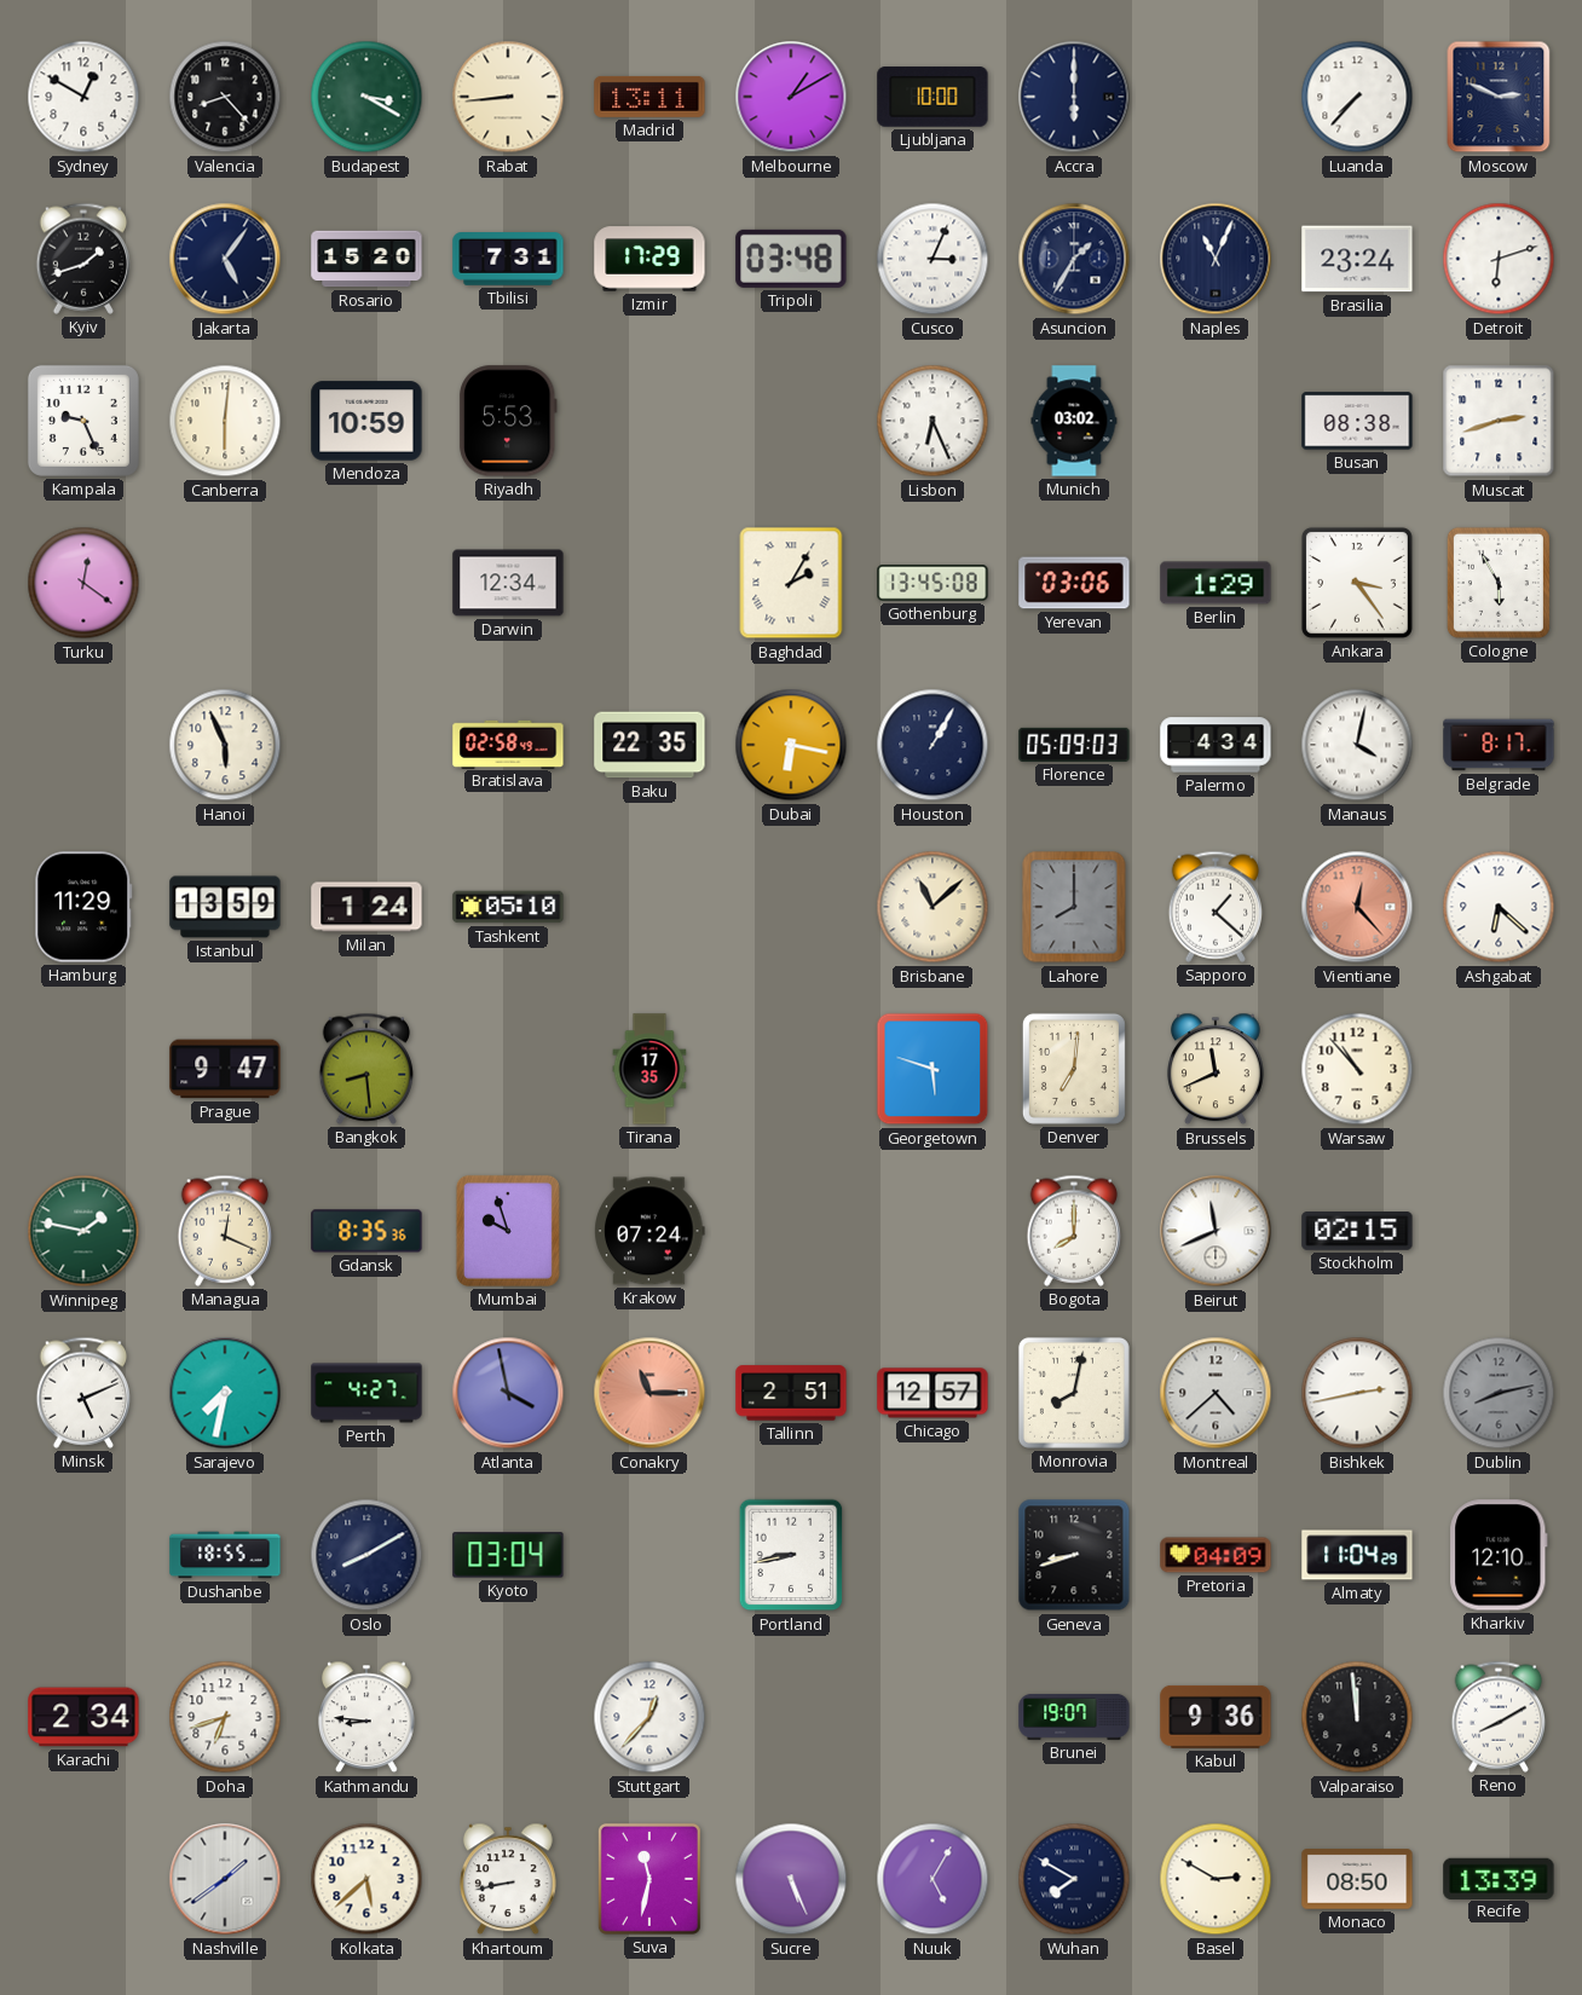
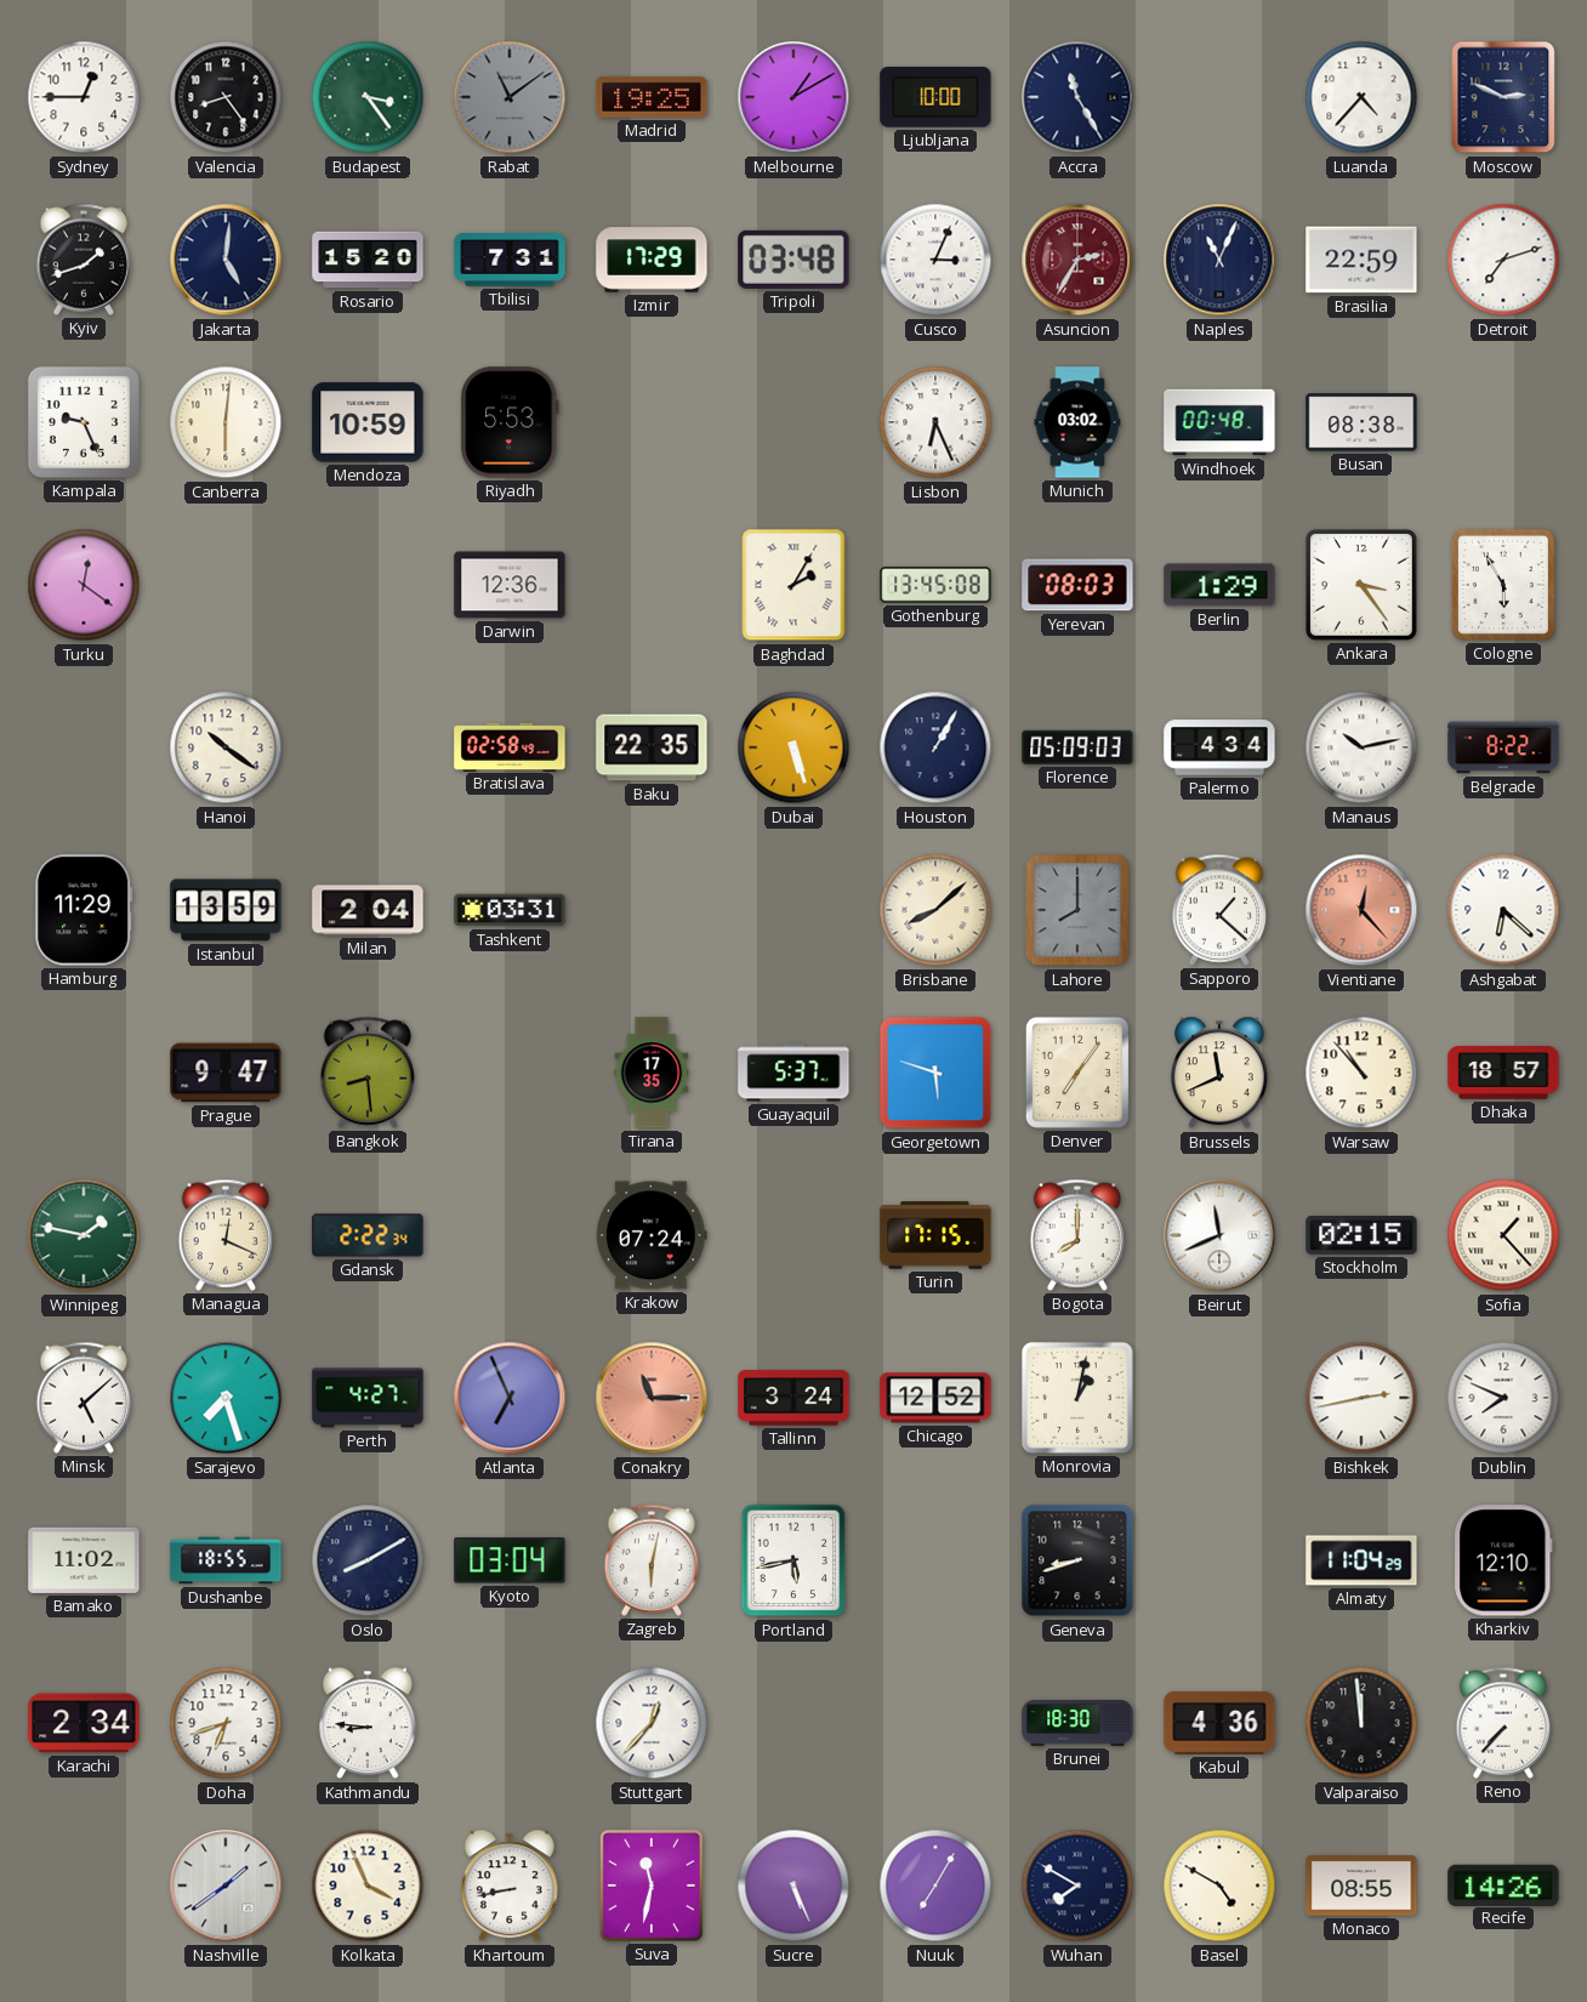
Sydney: 12:50 -> 12:45 (84, 97)
Valencia: 8:23 -> 8:24 (226, 97)
Budapest: 3:20 -> 3:24 (368, 97)
Rabat: 8:44 -> 11:09 (510, 97)
Rabat dial: cream -> grey (510, 97)
Madrid: 13:11 -> 19:25 (652, 97)
Accra: 6:00 -> 11:25 (1077, 97)
Luanda: 7:37 -> 4:37 (1361, 97)
Jakarta: 5:06 -> 5:01 (226, 260)
Asuncion: 1:35 -> 2:35 (1077, 260)
Asuncion dial: navy -> burgundy (1077, 260)
Brasilia: 23:24 -> 22:59 (1361, 260)
Detroit: 6:12 -> 7:12 (1503, 260)
Windhoek: none -> 00:48 (1219, 422)
Muscat: 2:42 -> none (1499, 421)
Darwin: 12:34 -> 12:36 (510, 585)
Yerevan: 03:06 -> 08:03 (1077, 585)
Hanoi: 5:56 -> 10:21 (226, 747)
Dubai: 6:17 -> 5:27 (793, 747)
Manaus: 4:02 -> 10:13 (1361, 747)
Belgrade: 8:17 -> 8:22 (1503, 747)
Milan: 1:24 -> 2:04 (368, 910)
Tashkent: 05:10 -> 03:31 (510, 910)
Brisbane: 11:08 -> 8:08 (935, 910)
Guayaquil: none -> 5:37 (793, 1073)
Denver: 7:01 -> 7:06 (1077, 1073)
Dhaka: none -> 18:57 (1503, 1073)
Gdansk: 8:35 -> 2:22 (368, 1235)
Mumbai: 9:57 -> none (508, 1231)
Turin: none -> 17:15 (935, 1235)
Sofia: none -> 1:23 (1503, 1235)
Minsk: 5:11 -> 5:08 (84, 1398)
Sarajevo: 7:32 -> 7:27 (226, 1398)
Atlanta: 3:58 -> 6:56 (510, 1398)
Tallinn: 2:51 -> 3:24 (793, 1398)
Chicago: 12:57 -> 12:52 (935, 1398)
Monrovia: 8:02 -> 1:02 (1077, 1398)
Montreal: 4:38 -> none (1216, 1393)
Dublin: 8:13 -> 7:49 (1503, 1398)
Dublin dial: grey -> white (1503, 1398)
Bamako: none -> 11:02 (84, 1560)
Zagreb: none -> 6:02 (652, 1560)
Portland: 8:43 -> 5:43 (793, 1560)
Pretoria: 04:09 -> none (1216, 1555)
Brunei: 19:07 -> 18:30 (1077, 1723)
Kabul: 9:36 -> 4:36 (1219, 1723)
Reno: 8:10 -> 7:37 (1503, 1723)
Kolkata: 5:38 -> 3:56 (368, 1886)
Nuuk: 5:05 -> 7:05 (935, 1886)
Basel: 2:50 -> 4:50 (1219, 1886)
Monaco: 08:50 -> 08:55 (1361, 1886)
Recife: 13:39 -> 14:26 (1503, 1884)
